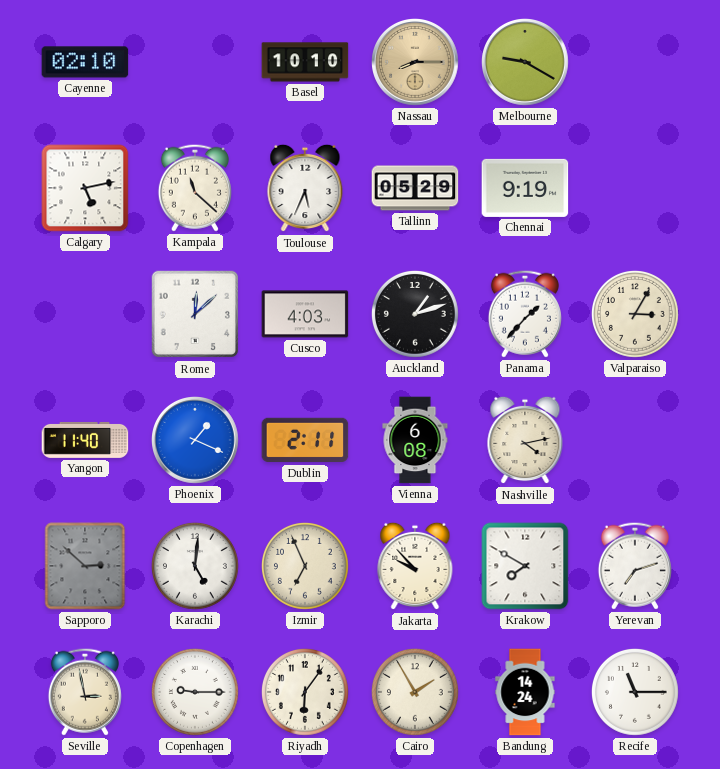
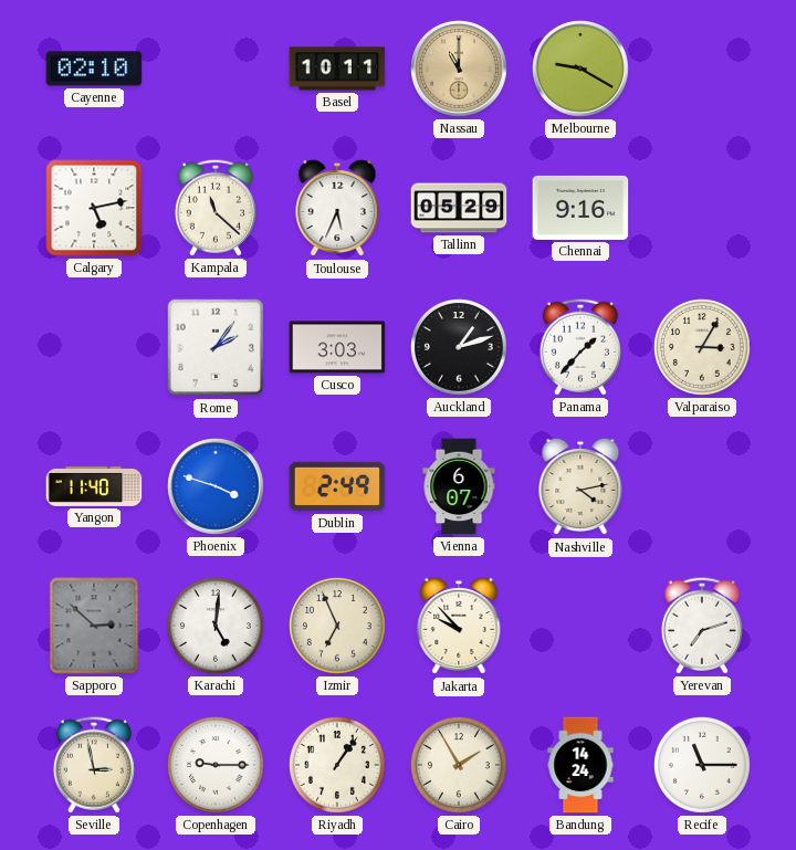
Basel: 10:10 -> 10:11 (337, 69)
Nassau: 8:15 -> 11:00 (460, 70)
Chennai: 9:19 -> 9:16 (580, 208)
Rome: 12:08 -> 2:06 (216, 347)
Cusco: 4:03 -> 3:03 (337, 347)
Phoenix: 1:19 -> 3:48 (217, 487)
Dublin: 2:11 -> 2:49 (337, 486)
Vienna: 6:08 -> 6:07 (459, 486)
Krakow: 7:50 -> none (525, 566)
Riyadh: 6:06 -> 1:06 (337, 765)
